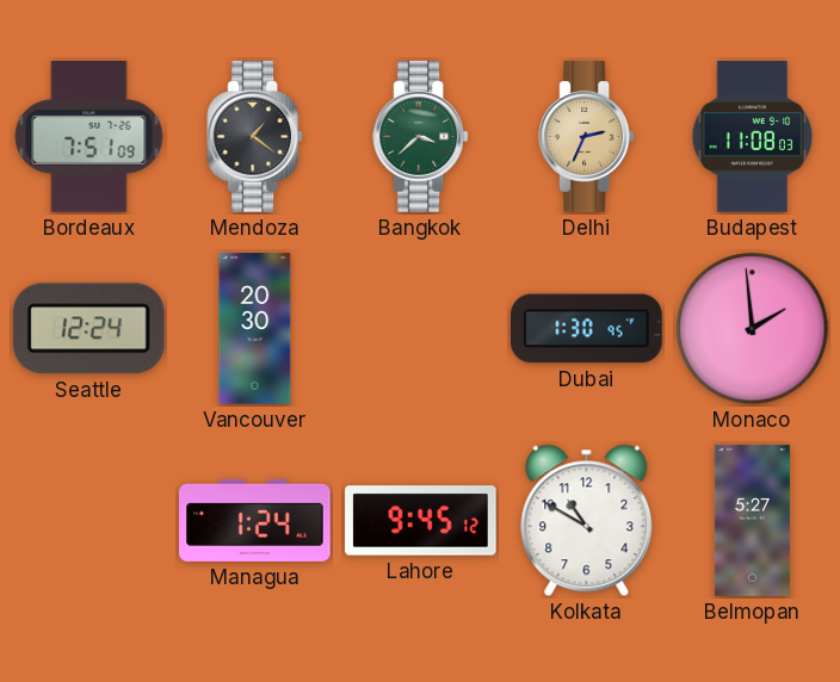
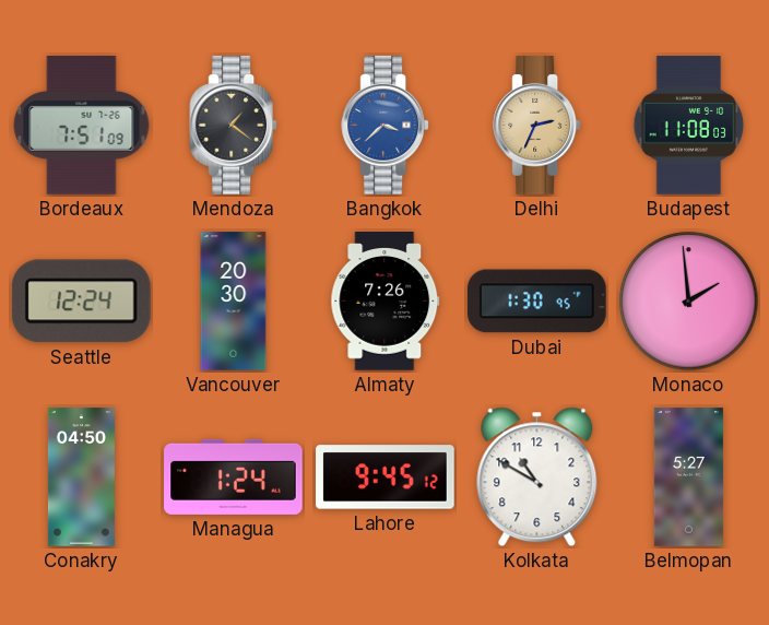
Bangkok dial: green -> blue (386, 126)
Almaty: none -> 7:26 (386, 302)
Conakry: none -> 04:50 (81, 477)
